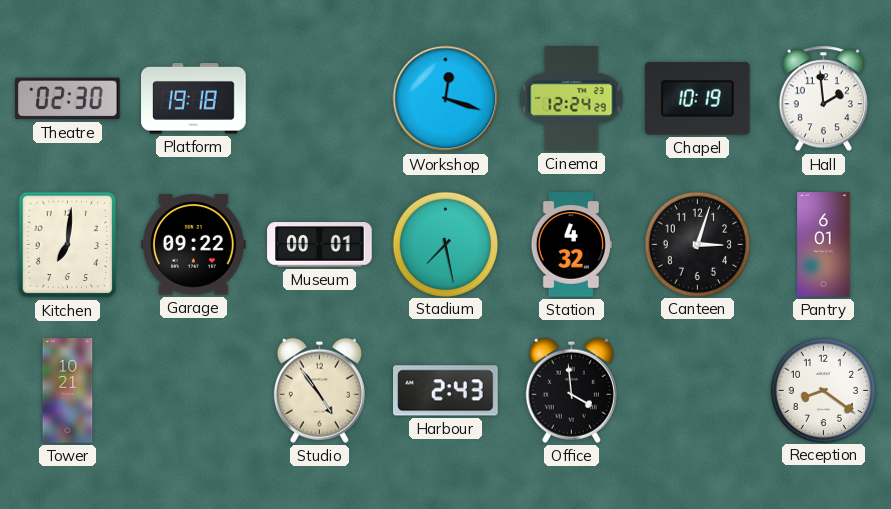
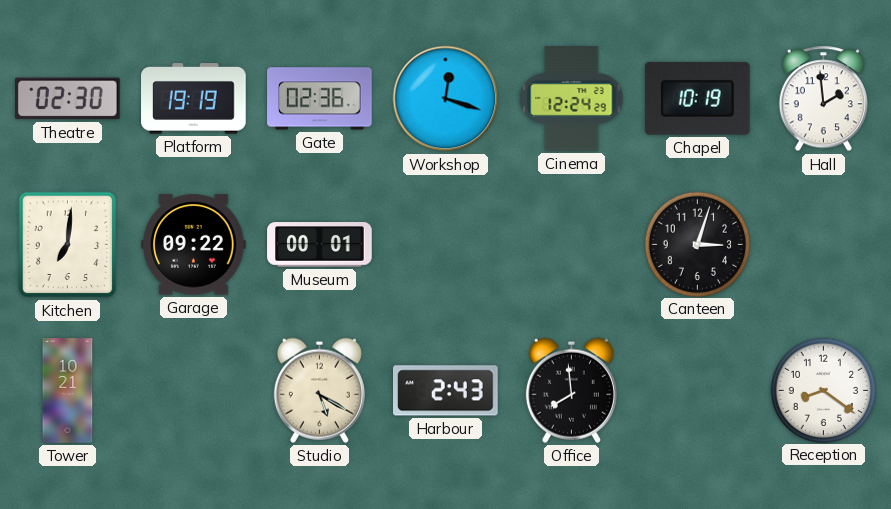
Platform: 19:18 -> 19:19 (194, 99)
Gate: none -> 02:36 (320, 99)
Stadium: 7:28 -> none (445, 244)
Station: 4:32 -> none (571, 245)
Pantry: 6:01 -> none (824, 245)
Studio: 4:54 -> 5:20 (319, 390)
Office: 3:59 -> 7:59 (571, 390)
